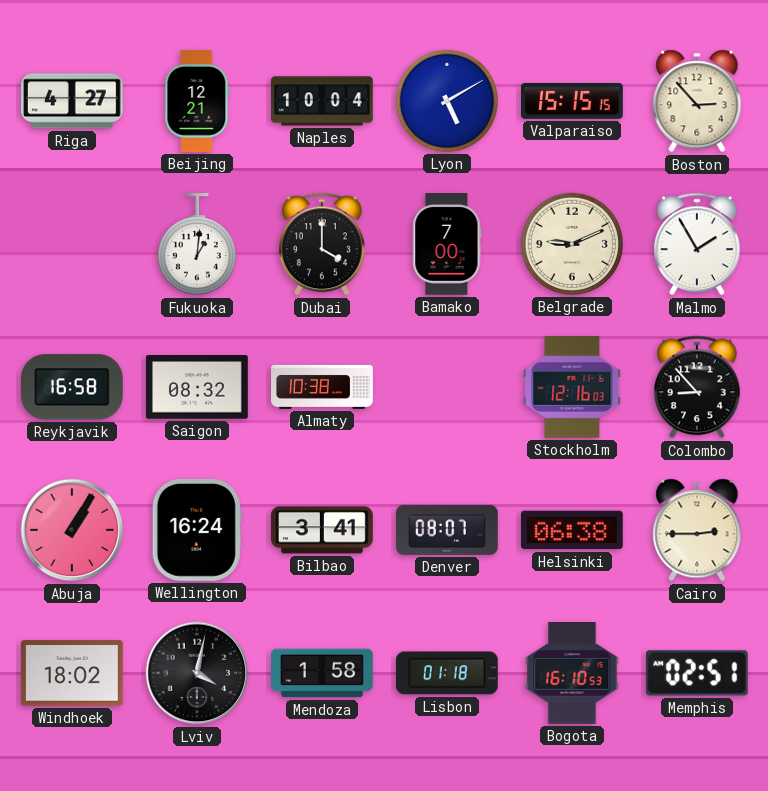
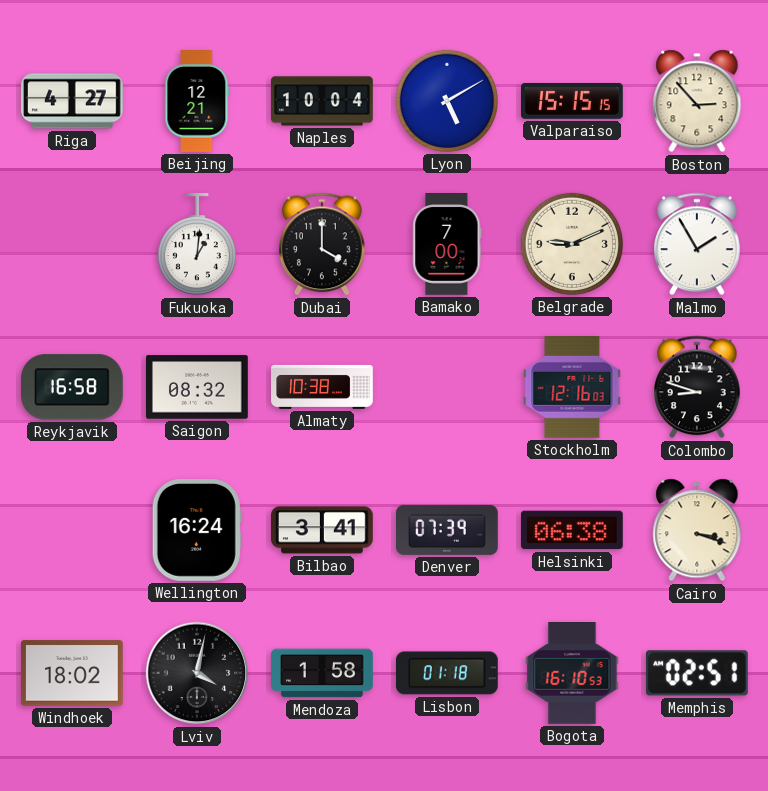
Colombo: 8:53 -> 8:48 (698, 387)
Abuja: 1:05 -> none (72, 530)
Denver: 08:07 -> 07:39 (448, 530)
Cairo: 2:45 -> 3:18 (697, 530)
